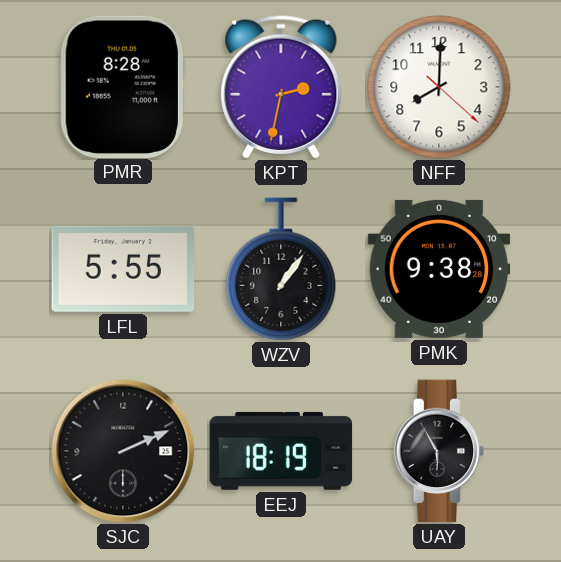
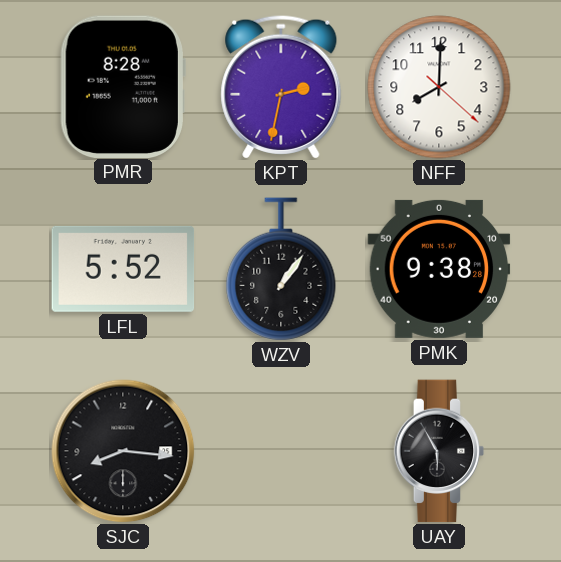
LFL: 5:55 -> 5:52 (123, 269)
SJC: 2:11 -> 8:16 (123, 451)
EEJ: 18:19 -> none (281, 451)
